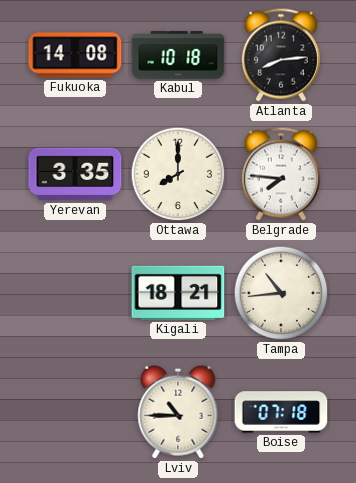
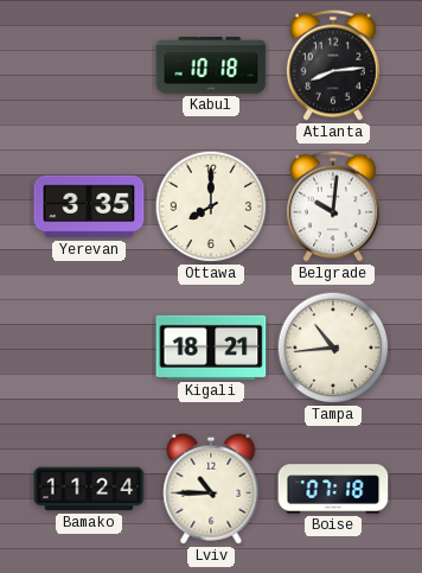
Fukuoka: 14:08 -> none (75, 55)
Belgrade: 7:46 -> 10:01 (333, 206)
Bamako: none -> 11:24 (89, 489)
